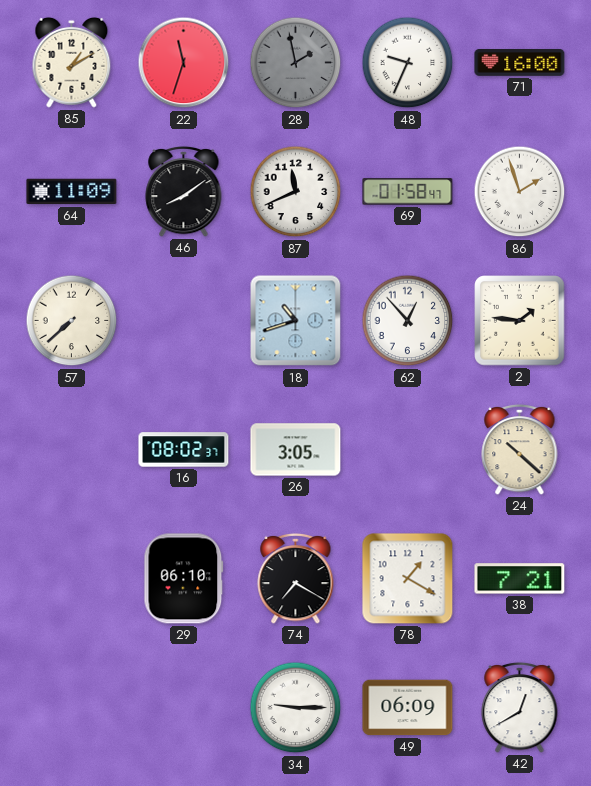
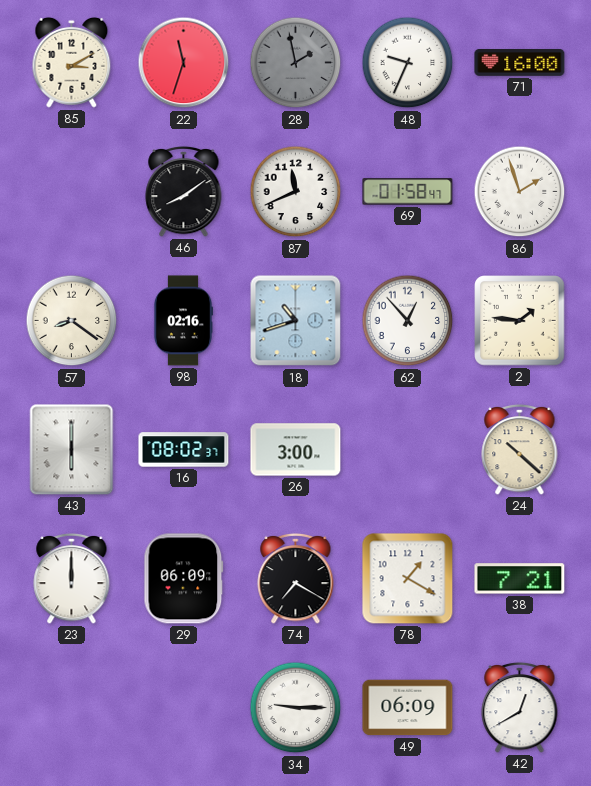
85: 1:10 -> 3:10 (72, 62)
64: 11:09 -> none (72, 192)
57: 7:38 -> 8:21 (72, 321)
98: none -> 02:16 (182, 321)
43: none -> 6:00 (72, 450)
26: 3:05 -> 3:00 (296, 450)
23: none -> 12:00 (72, 578)
29: 06:10 -> 06:09 (184, 579)
